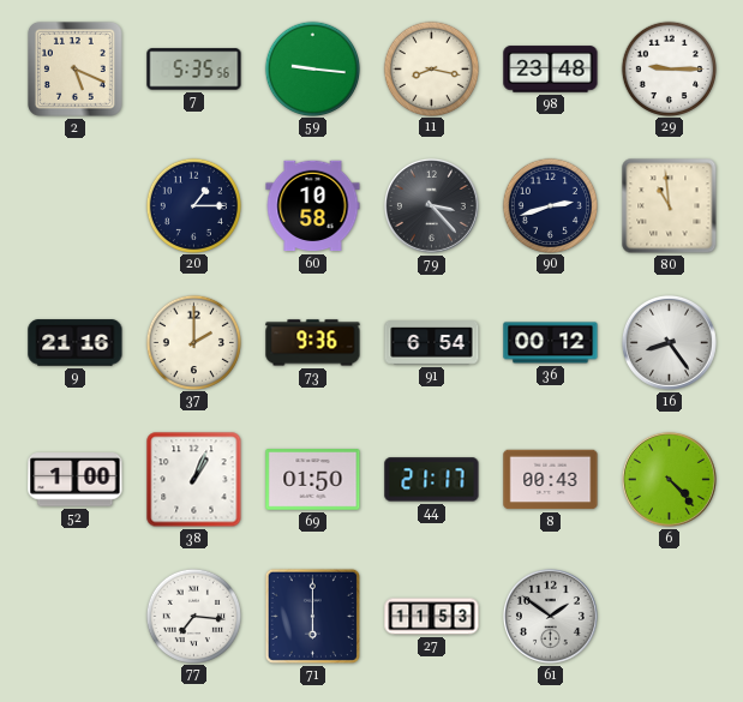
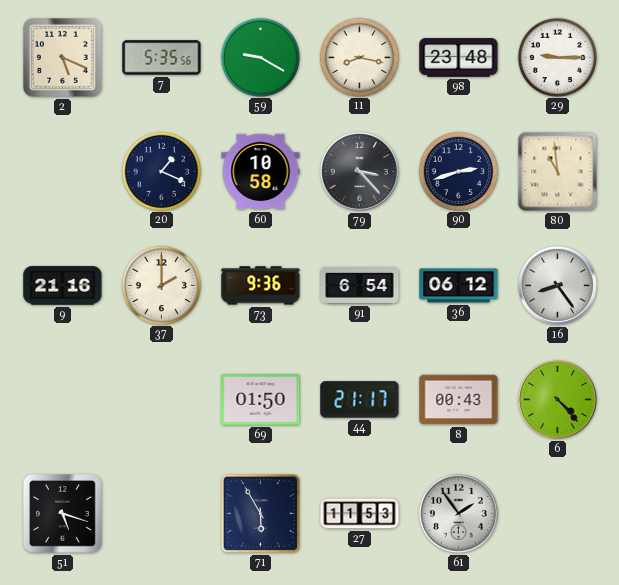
59: 9:16 -> 9:20 (260, 57)
20: 1:15 -> 1:19 (161, 171)
36: 00:12 -> 06:12 (459, 286)
52: 1:00 -> none (76, 480)
38: 1:04 -> none (194, 480)
51: none -> 5:18 (63, 514)
77: 7:16 -> none (193, 616)
71: 6:00 -> 5:55 (260, 513)
61: 1:51 -> 1:54 (458, 513)
